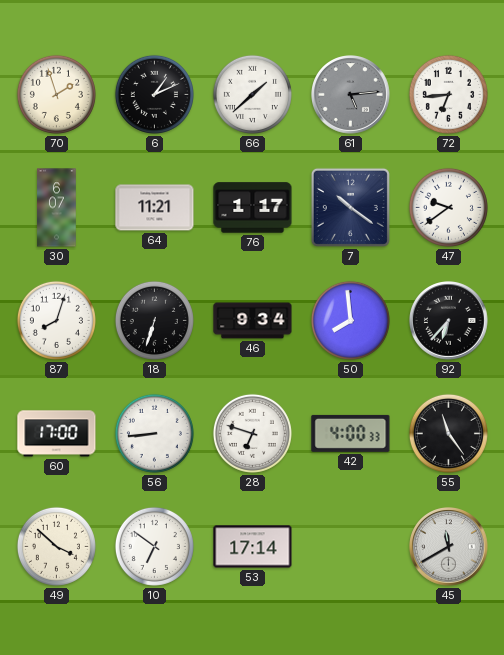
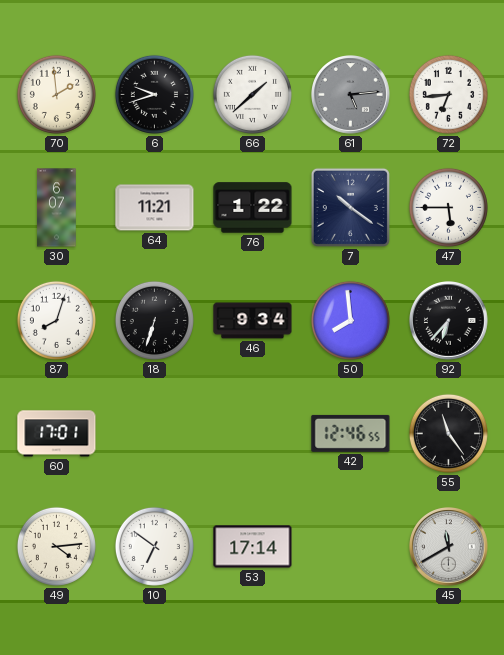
70: 1:57 -> 1:59 (56, 94)
6: 1:11 -> 9:42 (154, 94)
76: 1:17 -> 1:22 (253, 208)
47: 9:39 -> 5:45 (448, 207)
60: 17:00 -> 17:01 (57, 434)
56: 8:44 -> none (154, 433)
28: 6:48 -> none (252, 433)
42: 4:00 -> 12:46 (351, 433)
49: 3:52 -> 4:14 (56, 546)
